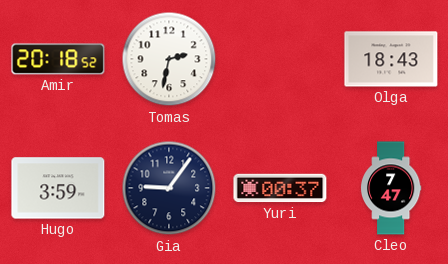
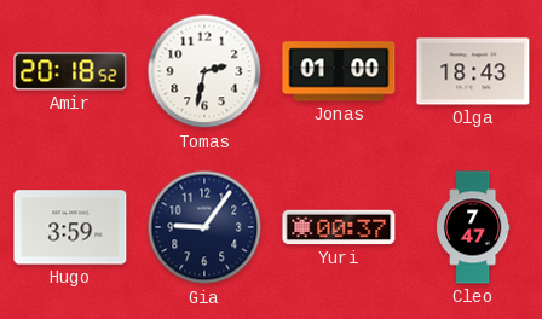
Jonas: none -> 01:00 (339, 71)
